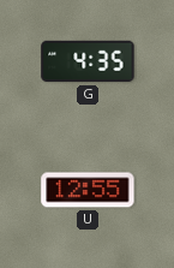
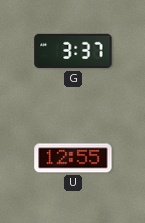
G: 4:35 -> 3:37 (73, 51)
